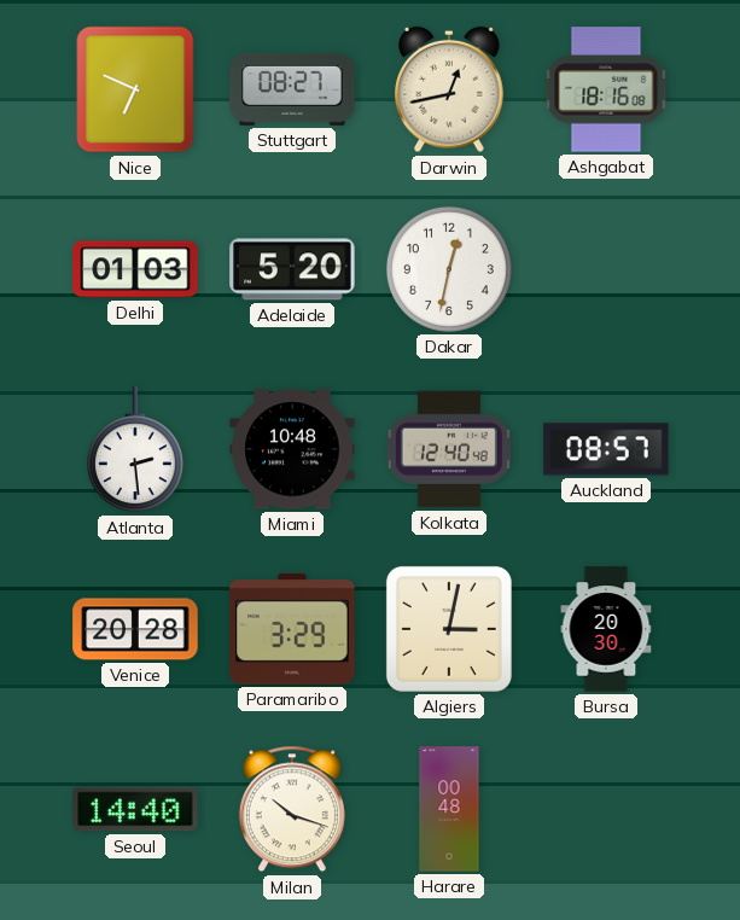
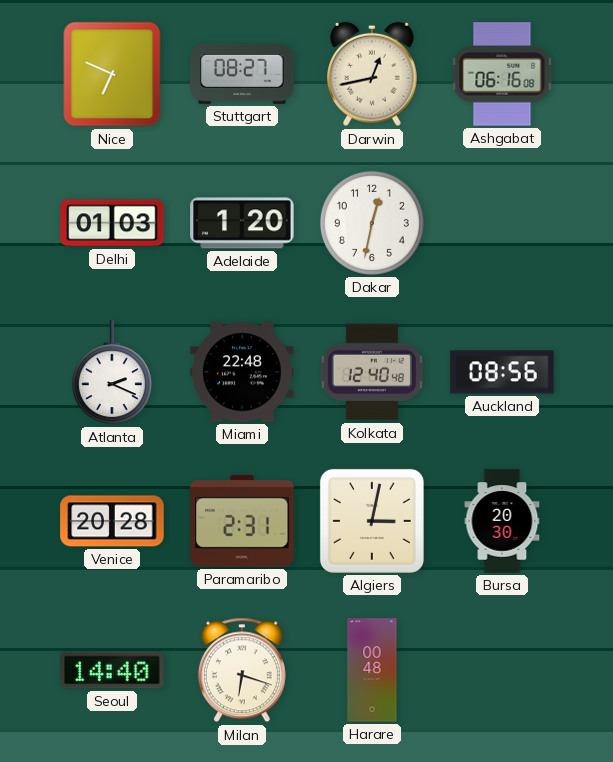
Ashgabat: 18:16 -> 06:16 (502, 74)
Adelaide: 5:20 -> 1:20 (242, 223)
Atlanta: 2:29 -> 2:19 (112, 373)
Miami: 10:48 -> 22:48 (242, 372)
Auckland: 08:57 -> 08:56 (502, 372)
Paramaribo: 3:29 -> 2:31 (242, 521)
Milan: 10:18 -> 6:18 (242, 670)
